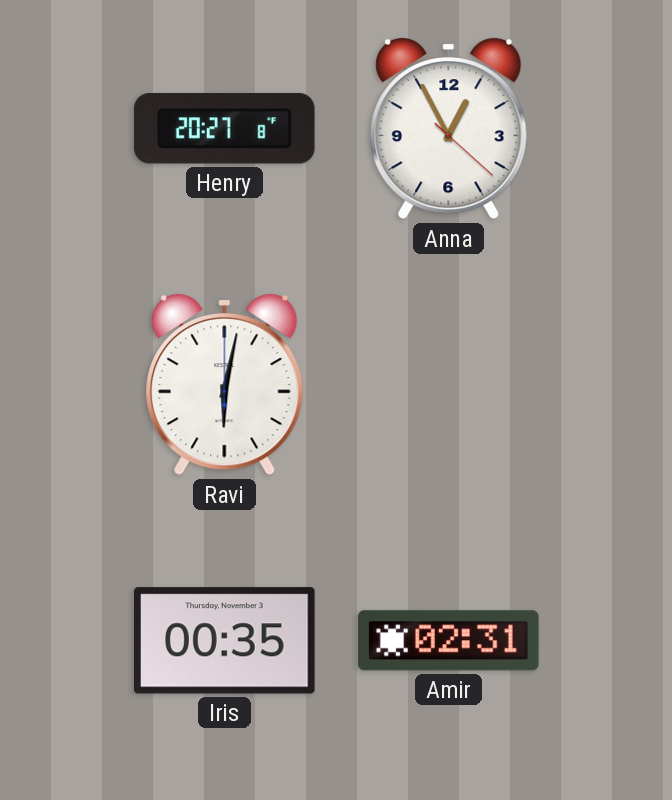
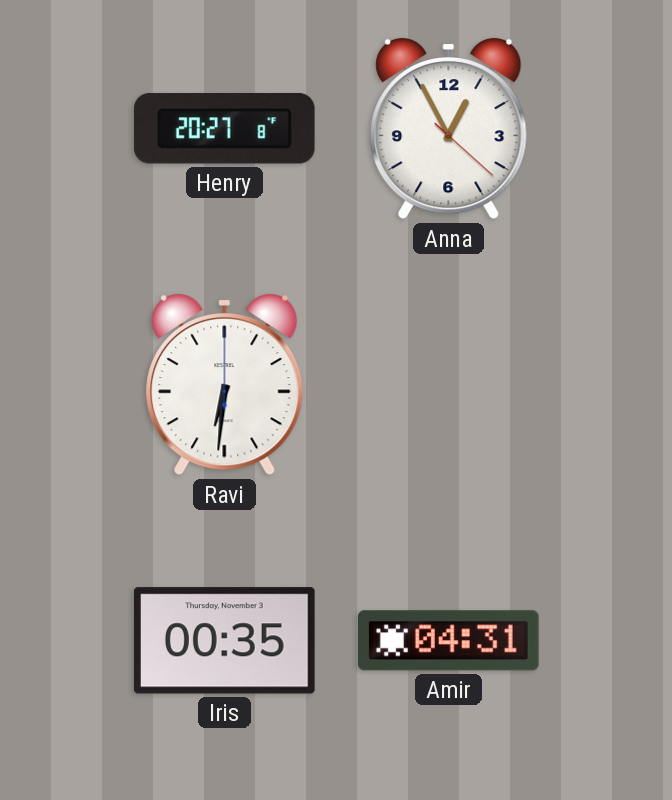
Ravi: 6:02 -> 6:31 (225, 385)
Amir: 02:31 -> 04:31 (449, 641)
